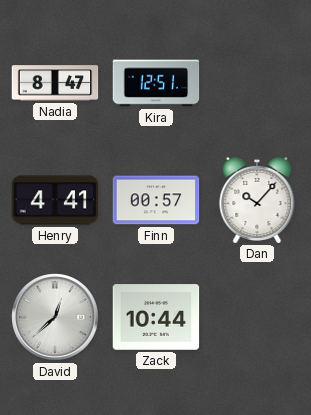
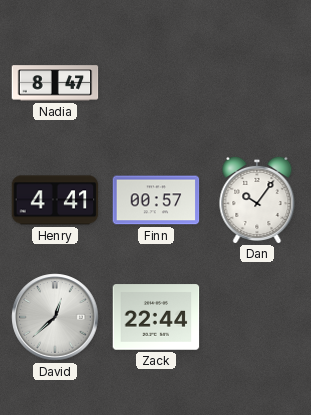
Kira: 12:51 -> none (156, 83)
Dan: 10:07 -> 10:06 (257, 199)
Zack: 10:44 -> 22:44 (156, 317)
